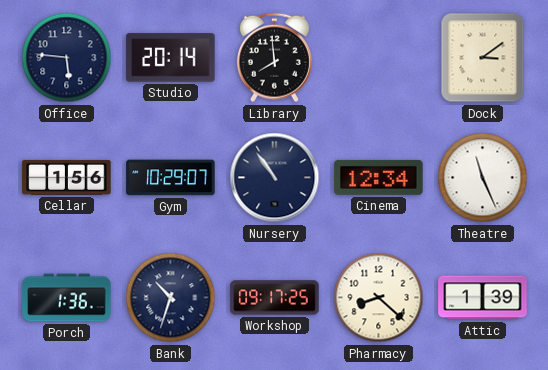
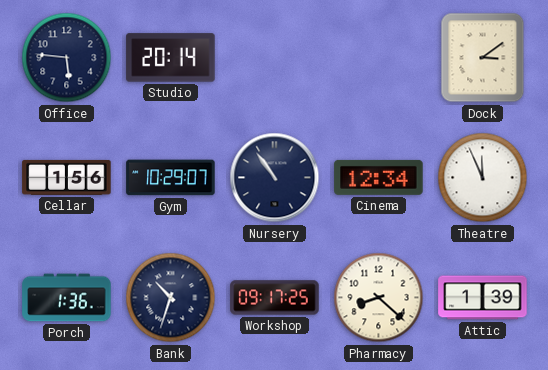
Library: 7:59 -> none (274, 58)
Theatre: 11:26 -> 11:56 (483, 178)
